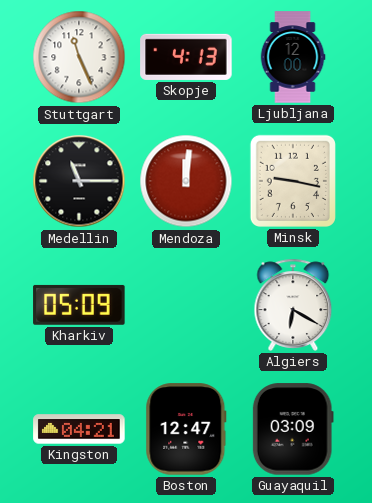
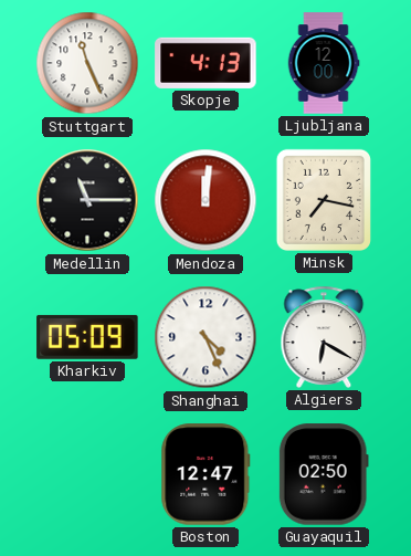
Minsk: 9:17 -> 7:17 (324, 200)
Shanghai: none -> 4:26 (205, 337)
Kingston: 04:21 -> none (79, 429)
Guayaquil: 03:09 -> 02:50 (324, 474)
